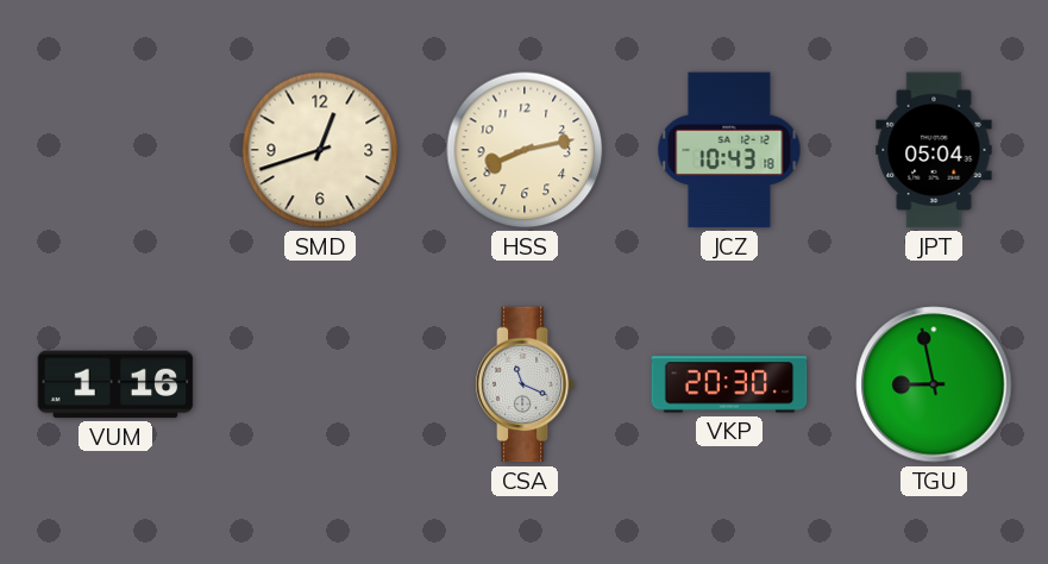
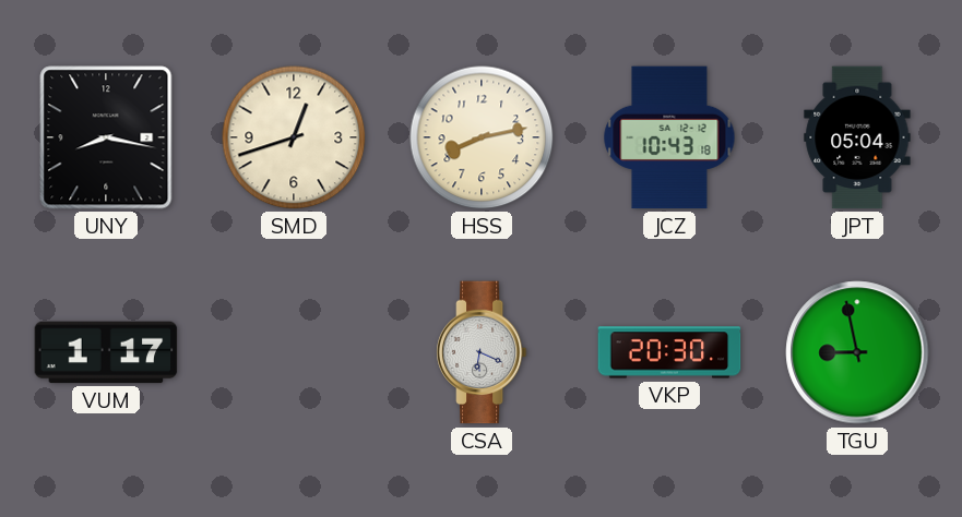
UNY: none -> 8:17 (106, 137)
VUM: 1:16 -> 1:17 (106, 352)
CSA: 11:19 -> 6:19 (482, 352)
